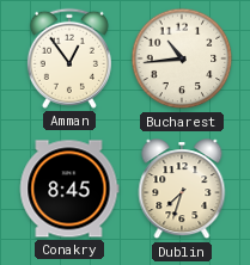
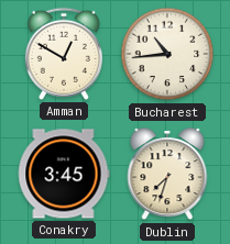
Amman: 12:54 -> 12:50 (64, 54)
Conakry: 8:45 -> 3:45 (64, 174)
